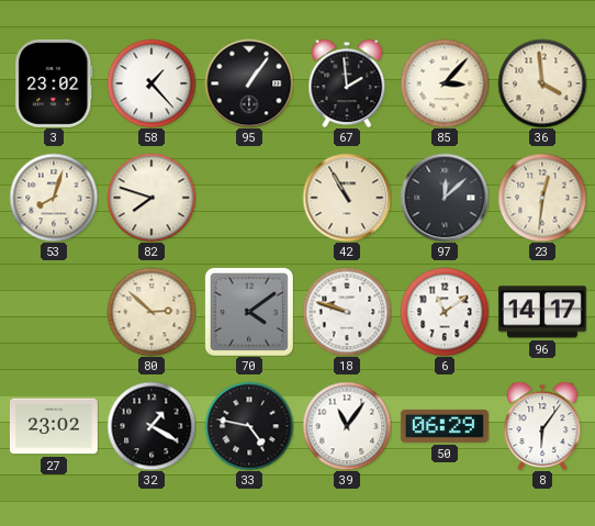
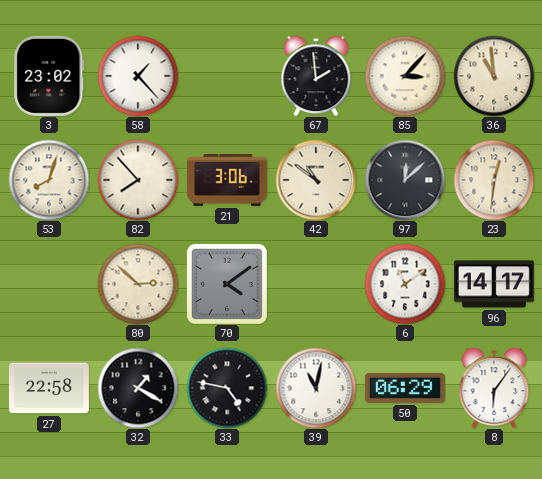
95: 1:06 -> none (249, 83)
36: 3:59 -> 10:59 (494, 76)
82: 7:48 -> 7:53 (138, 180)
21: none -> 3:06 (227, 180)
42: 10:55 -> 10:51 (316, 180)
18: 9:48 -> none (347, 312)
27: 23:02 -> 22:58 (49, 388)
39: 11:06 -> 11:02 (316, 388)
